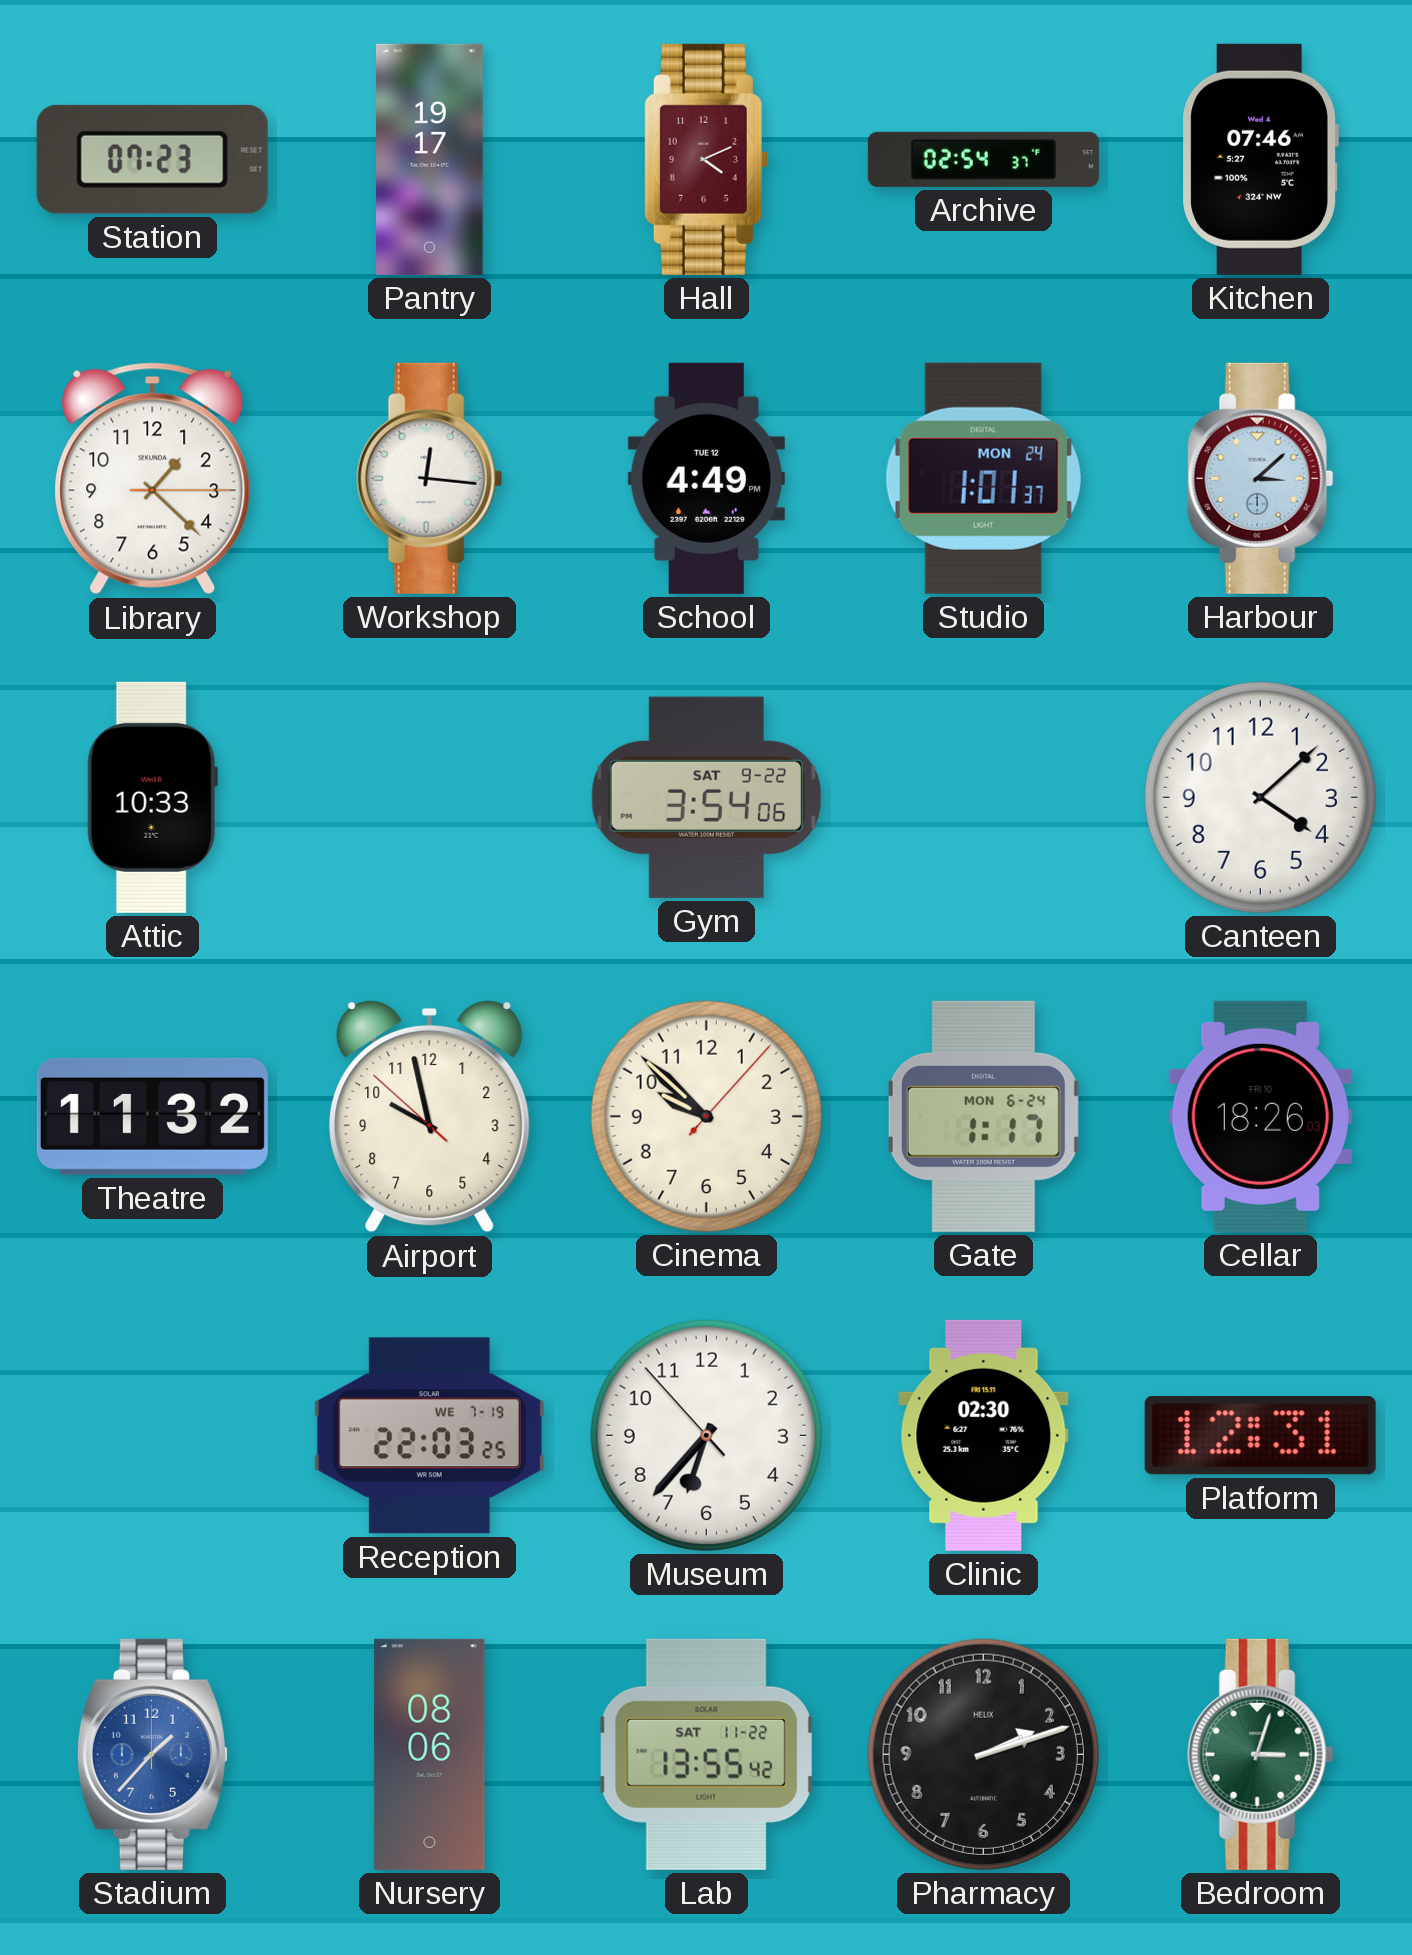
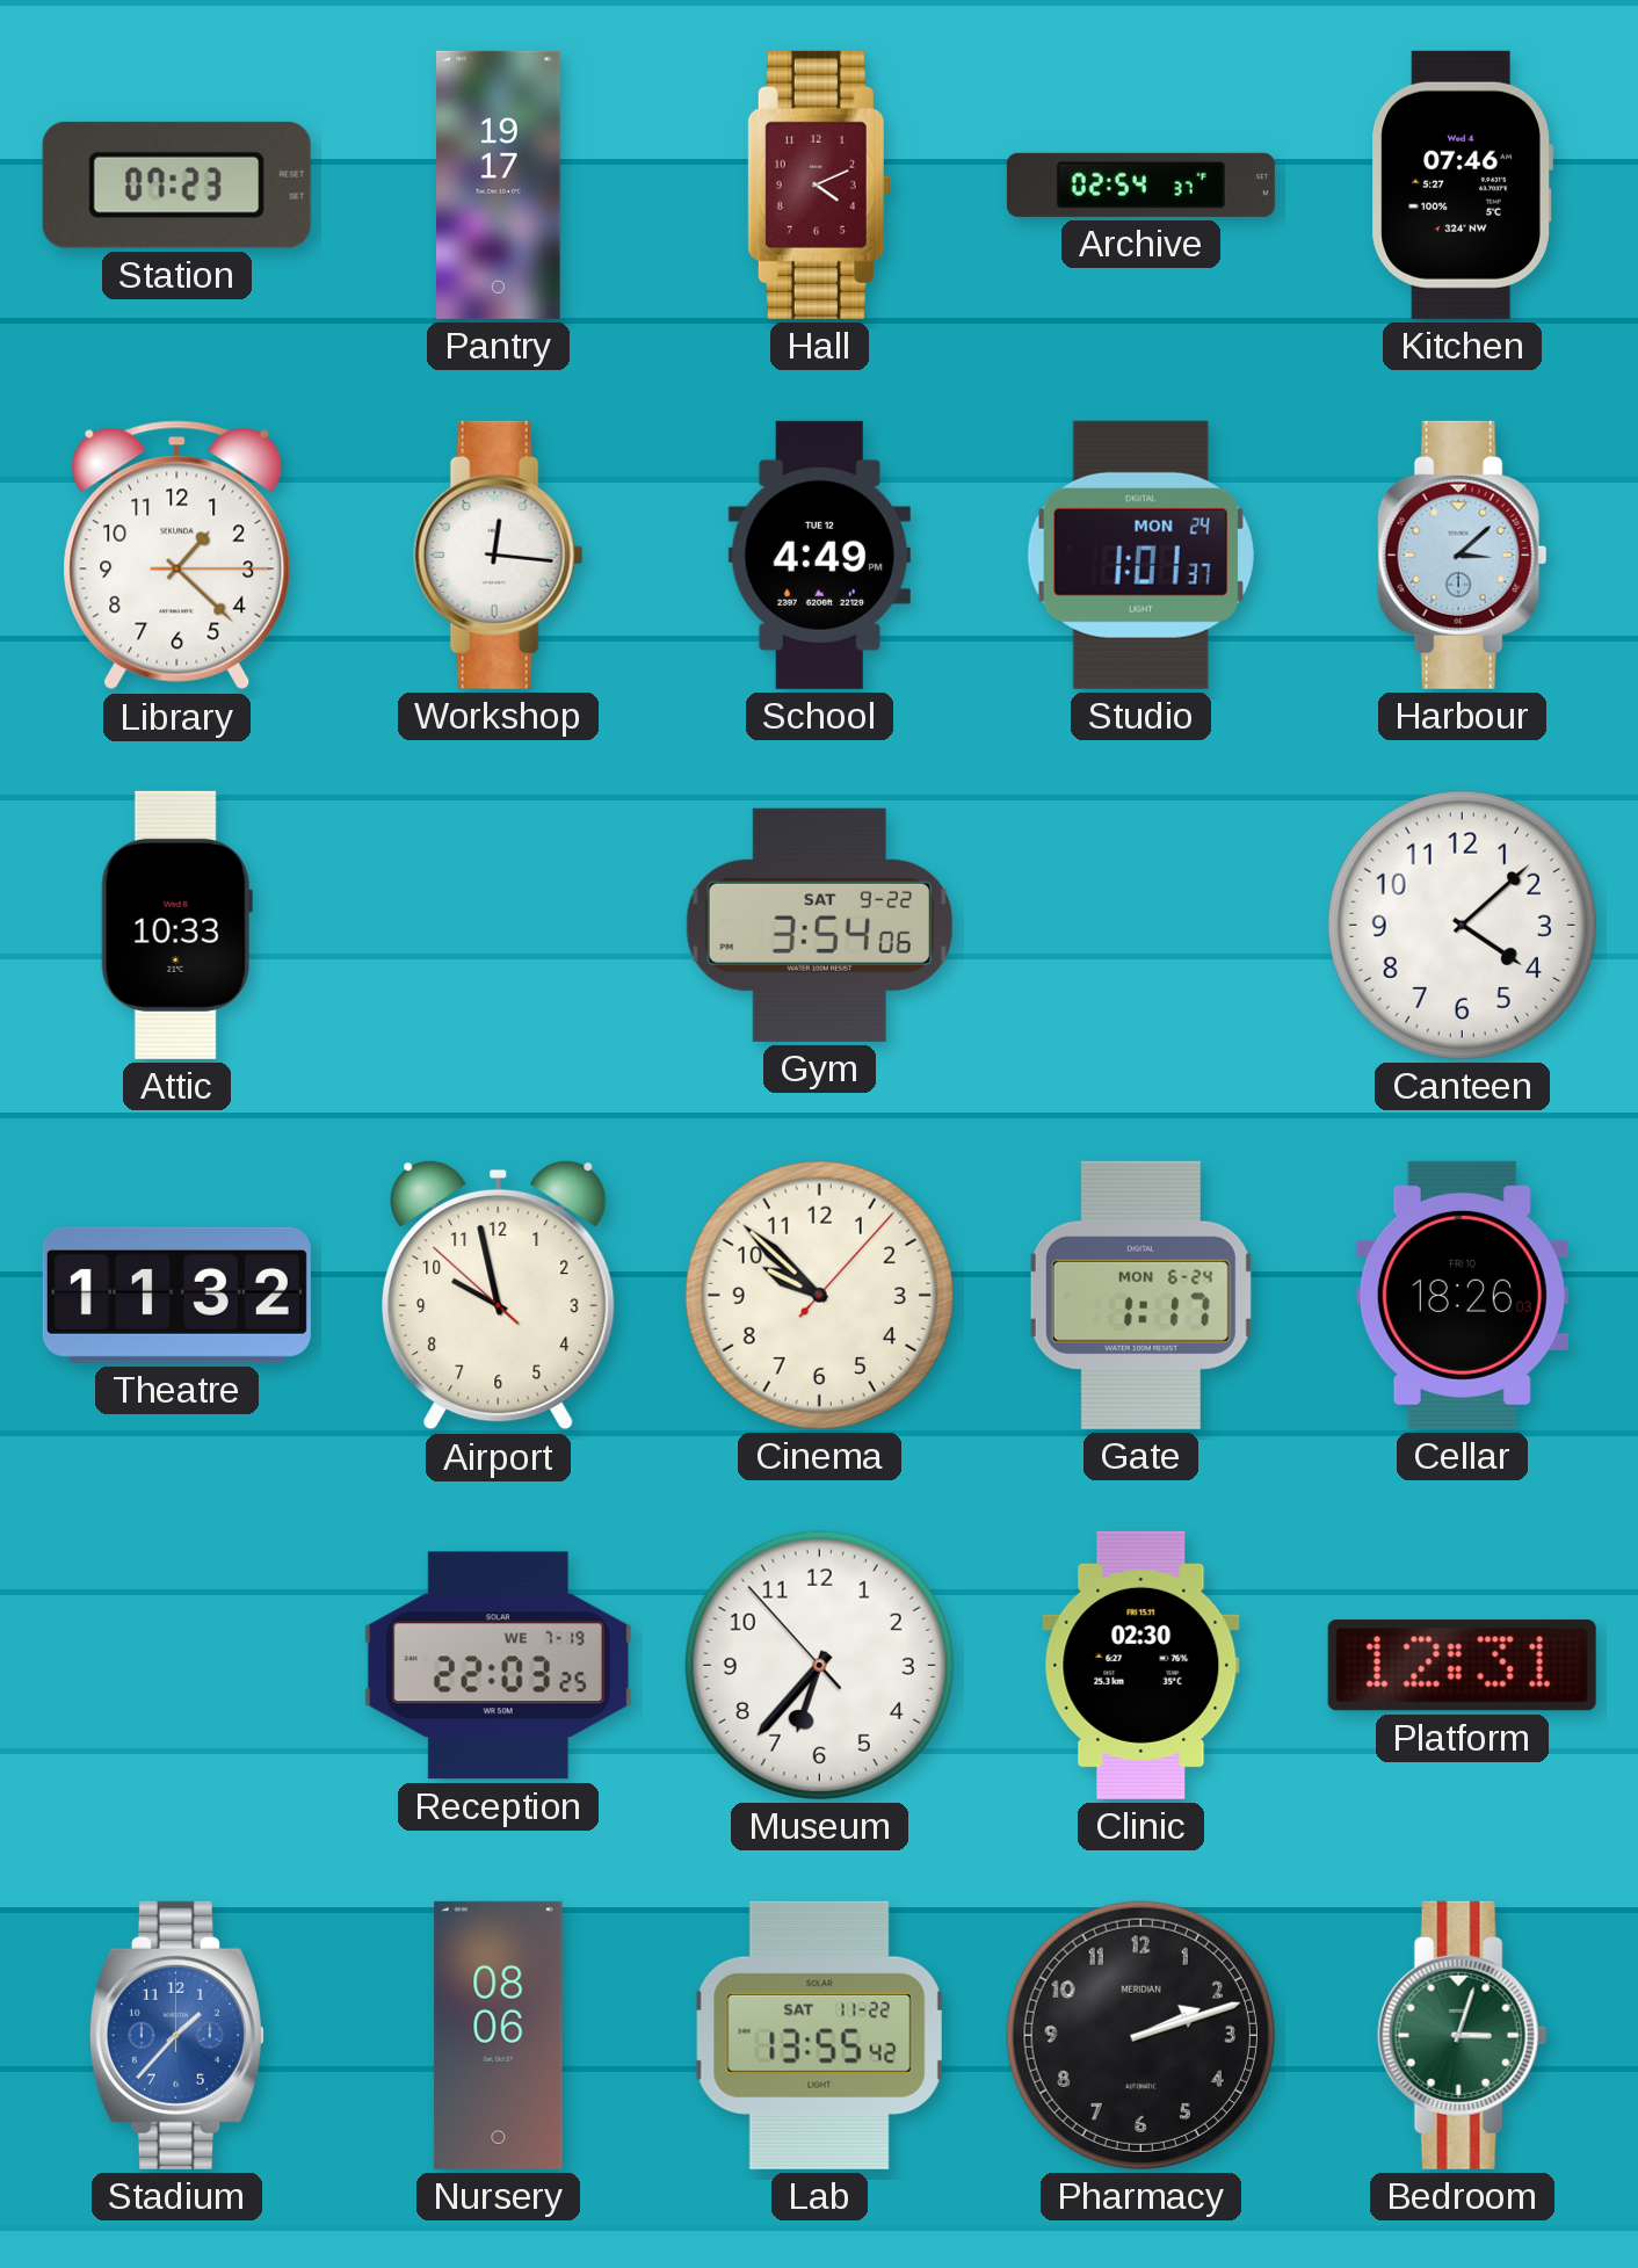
Pharmacy brand: HELIX -> MERIDIAN (1140, 2035)
